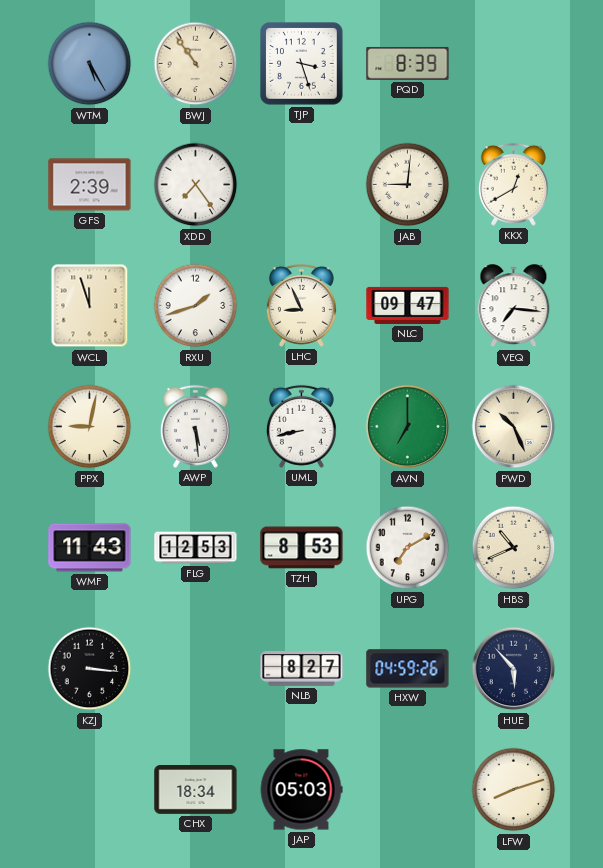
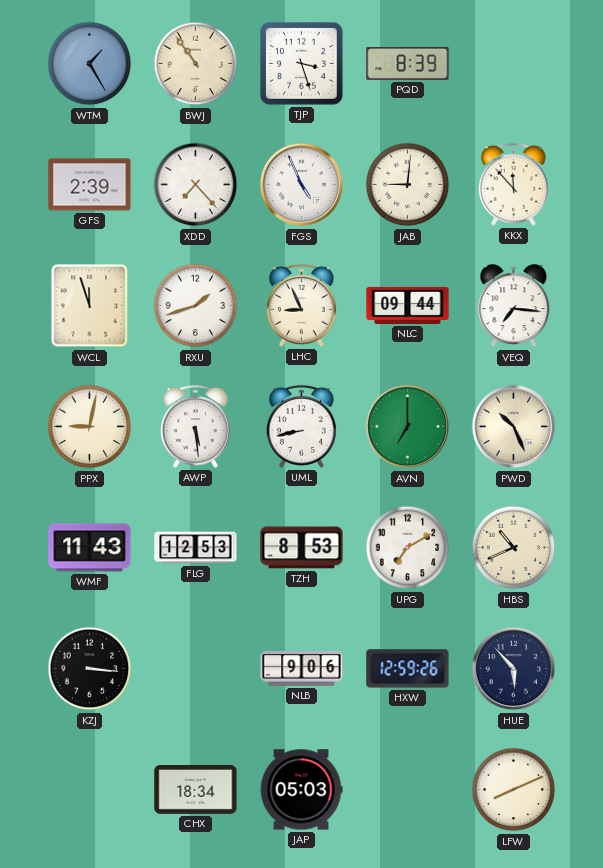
WTM: 5:25 -> 1:25 (90, 64)
XDD: 7:24 -> 7:23 (196, 185)
FGS: none -> 4:56 (302, 185)
KKX: 12:40 -> 11:53 (513, 184)
NLC: 09:47 -> 09:44 (408, 305)
NLB: 8:27 -> 9:06 (302, 669)
HXW: 04:59 -> 12:59 (408, 669)
LFW: 8:12 -> 8:11 (514, 790)
